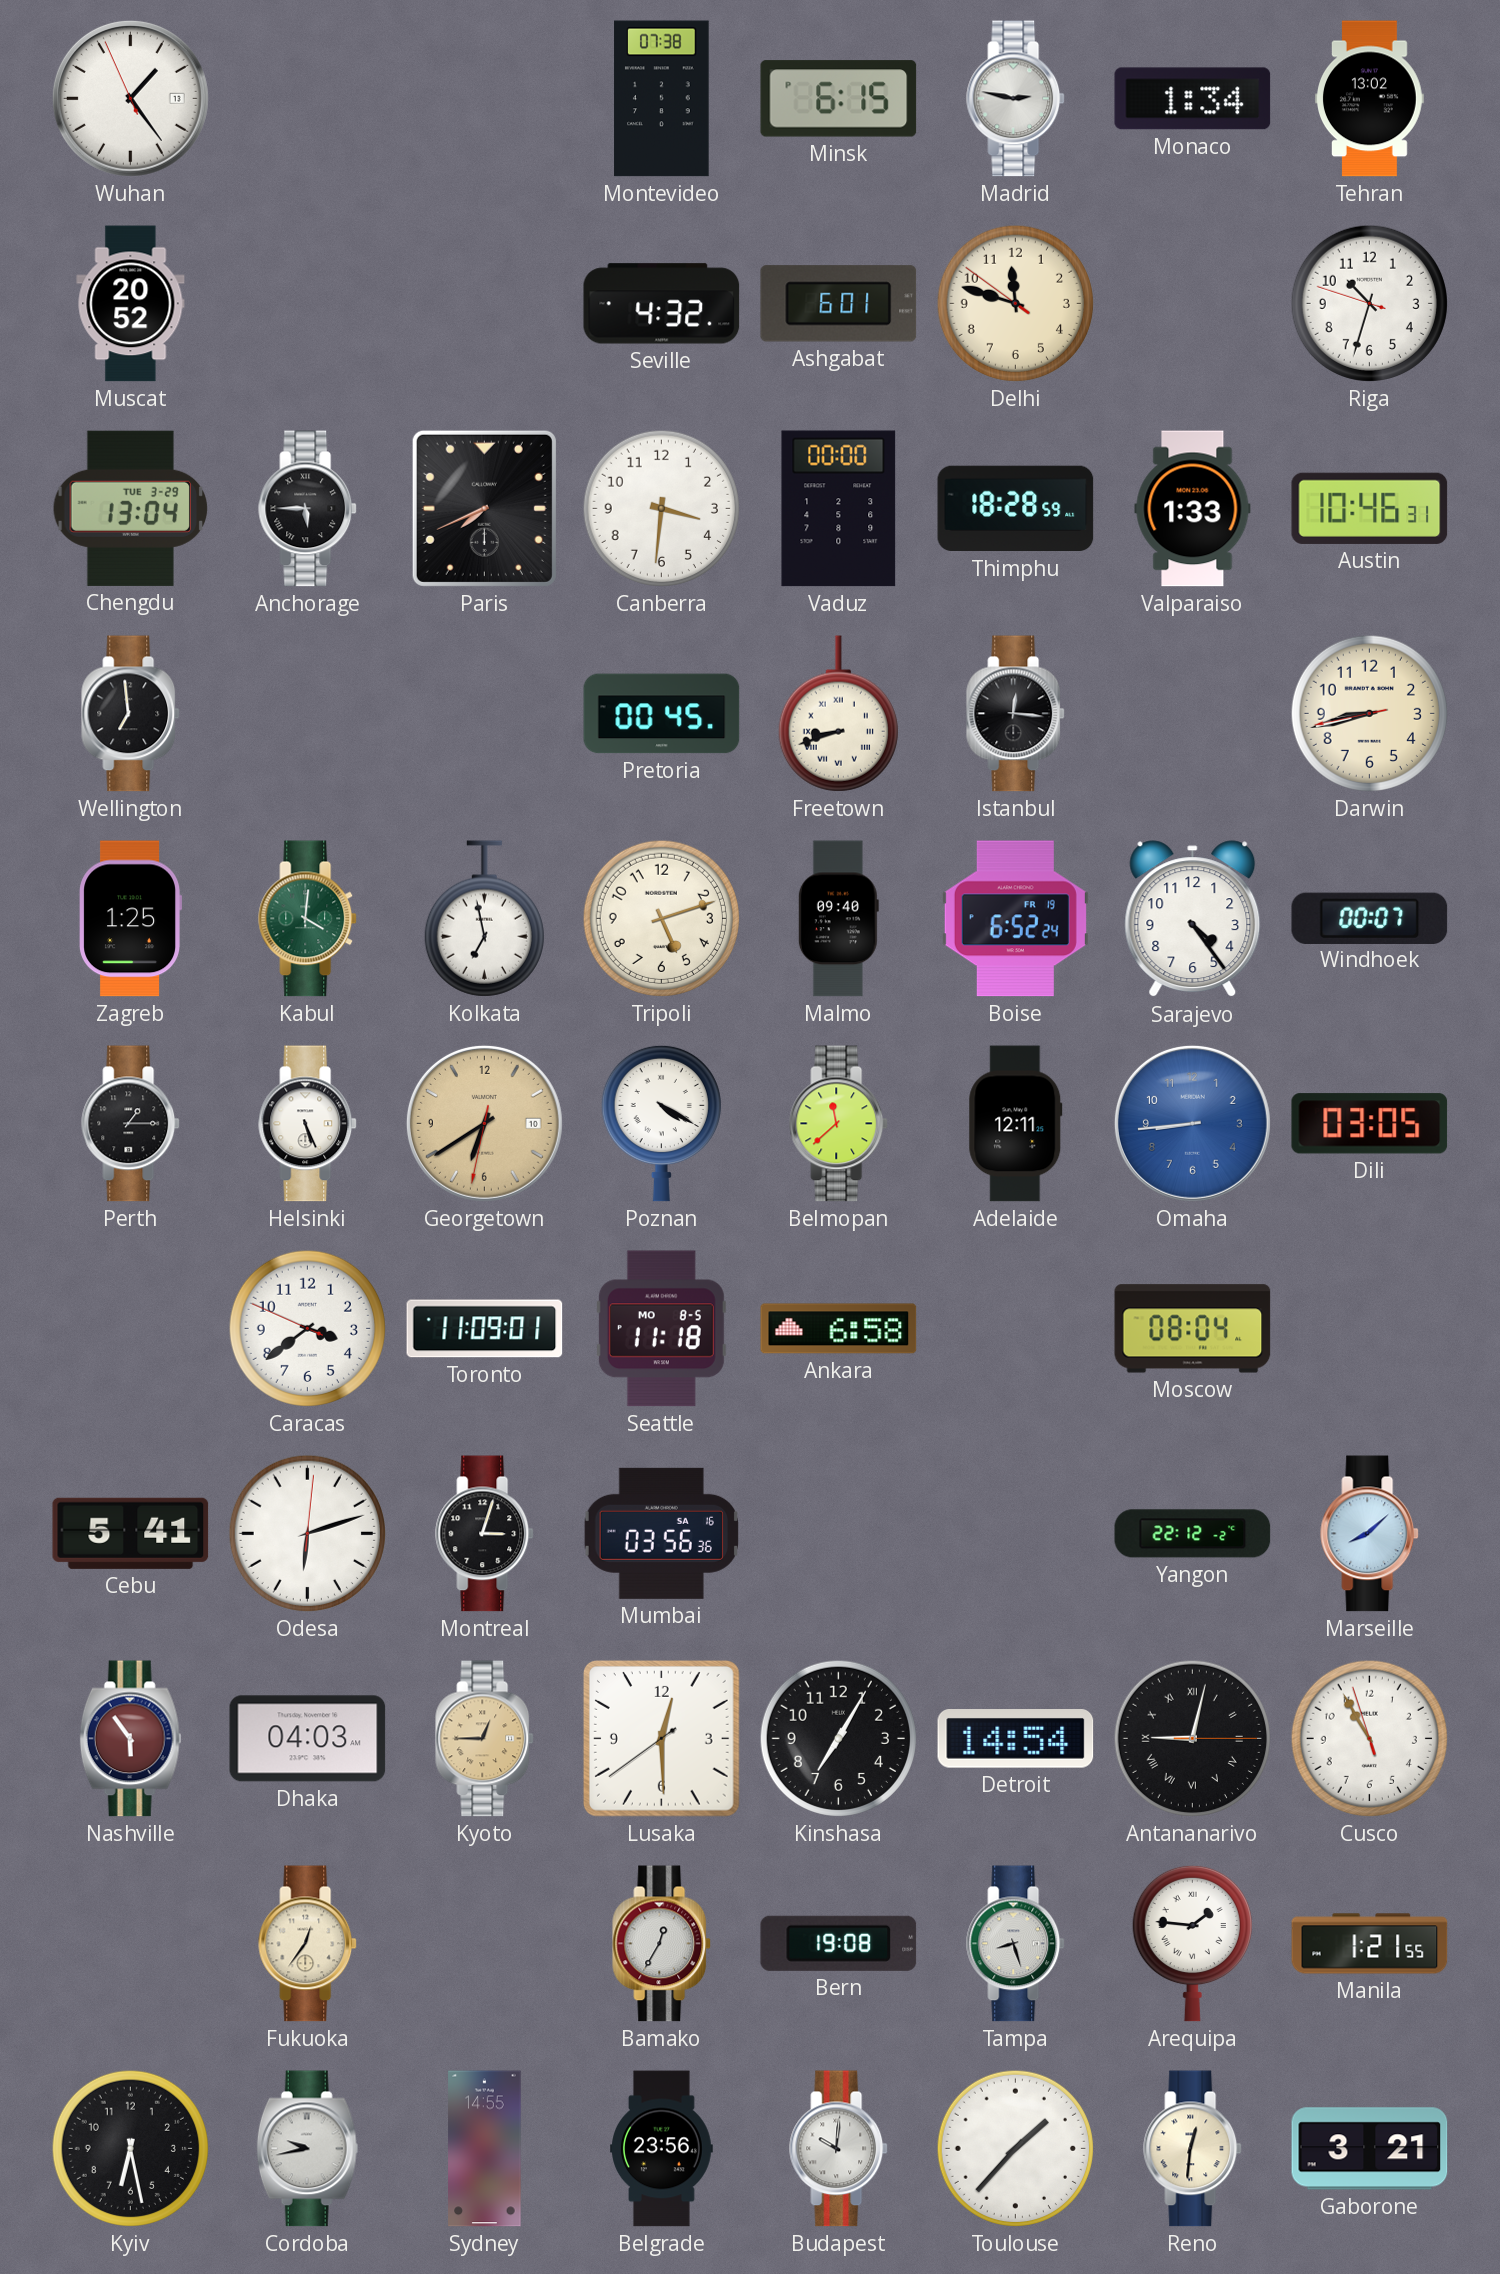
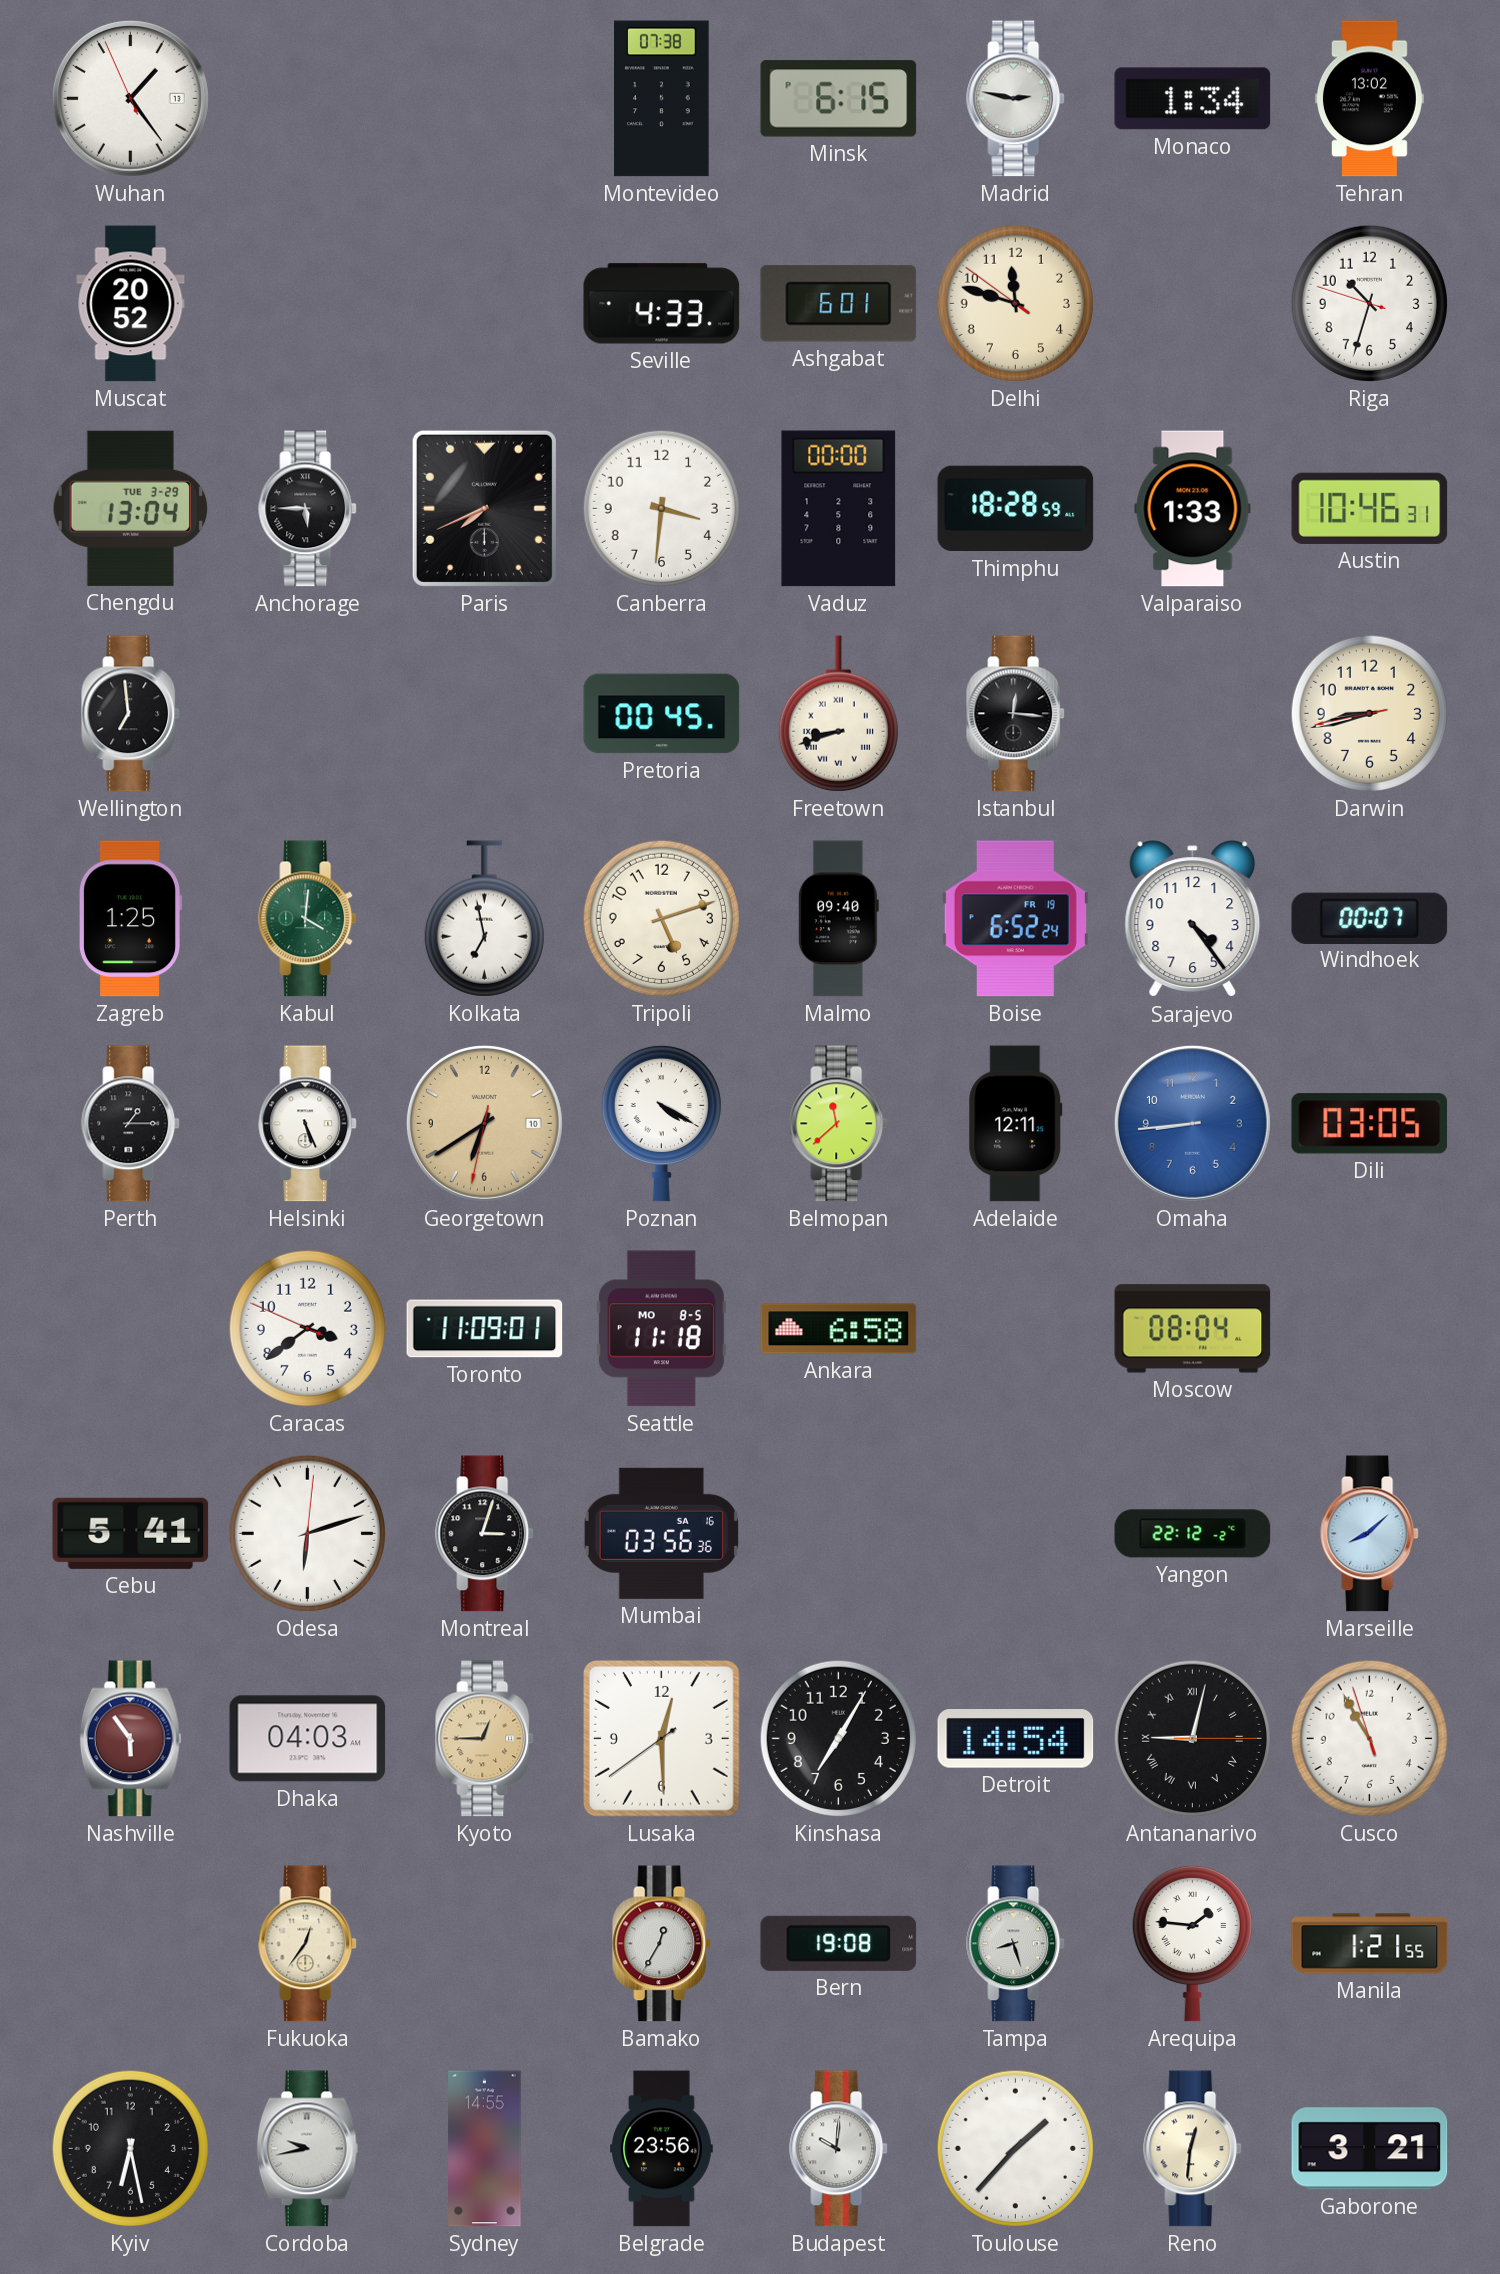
Seville: 4:32 -> 4:33 (662, 304)
